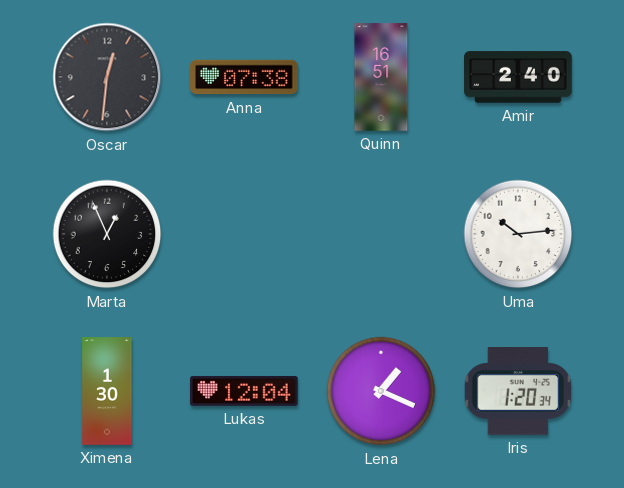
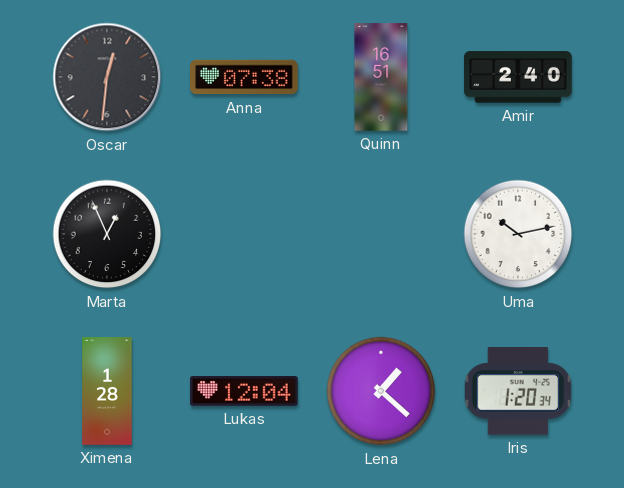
Uma: 10:14 -> 10:13 (518, 234)
Ximena: 1:30 -> 1:28 (107, 391)
Lena: 1:19 -> 1:22 (381, 391)
